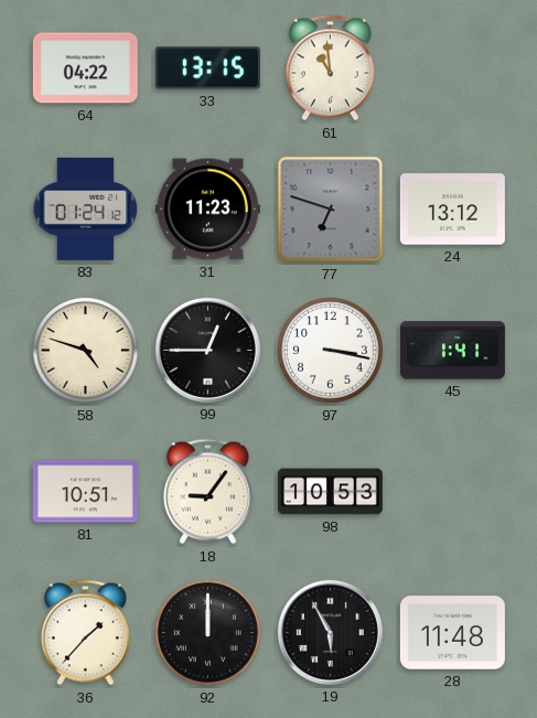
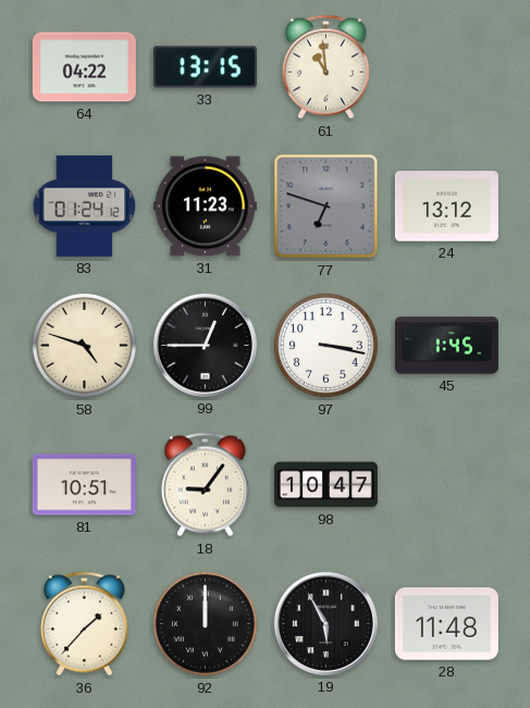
45: 1:41 -> 1:45 (446, 346)
98: 10:53 -> 10:47 (325, 485)
